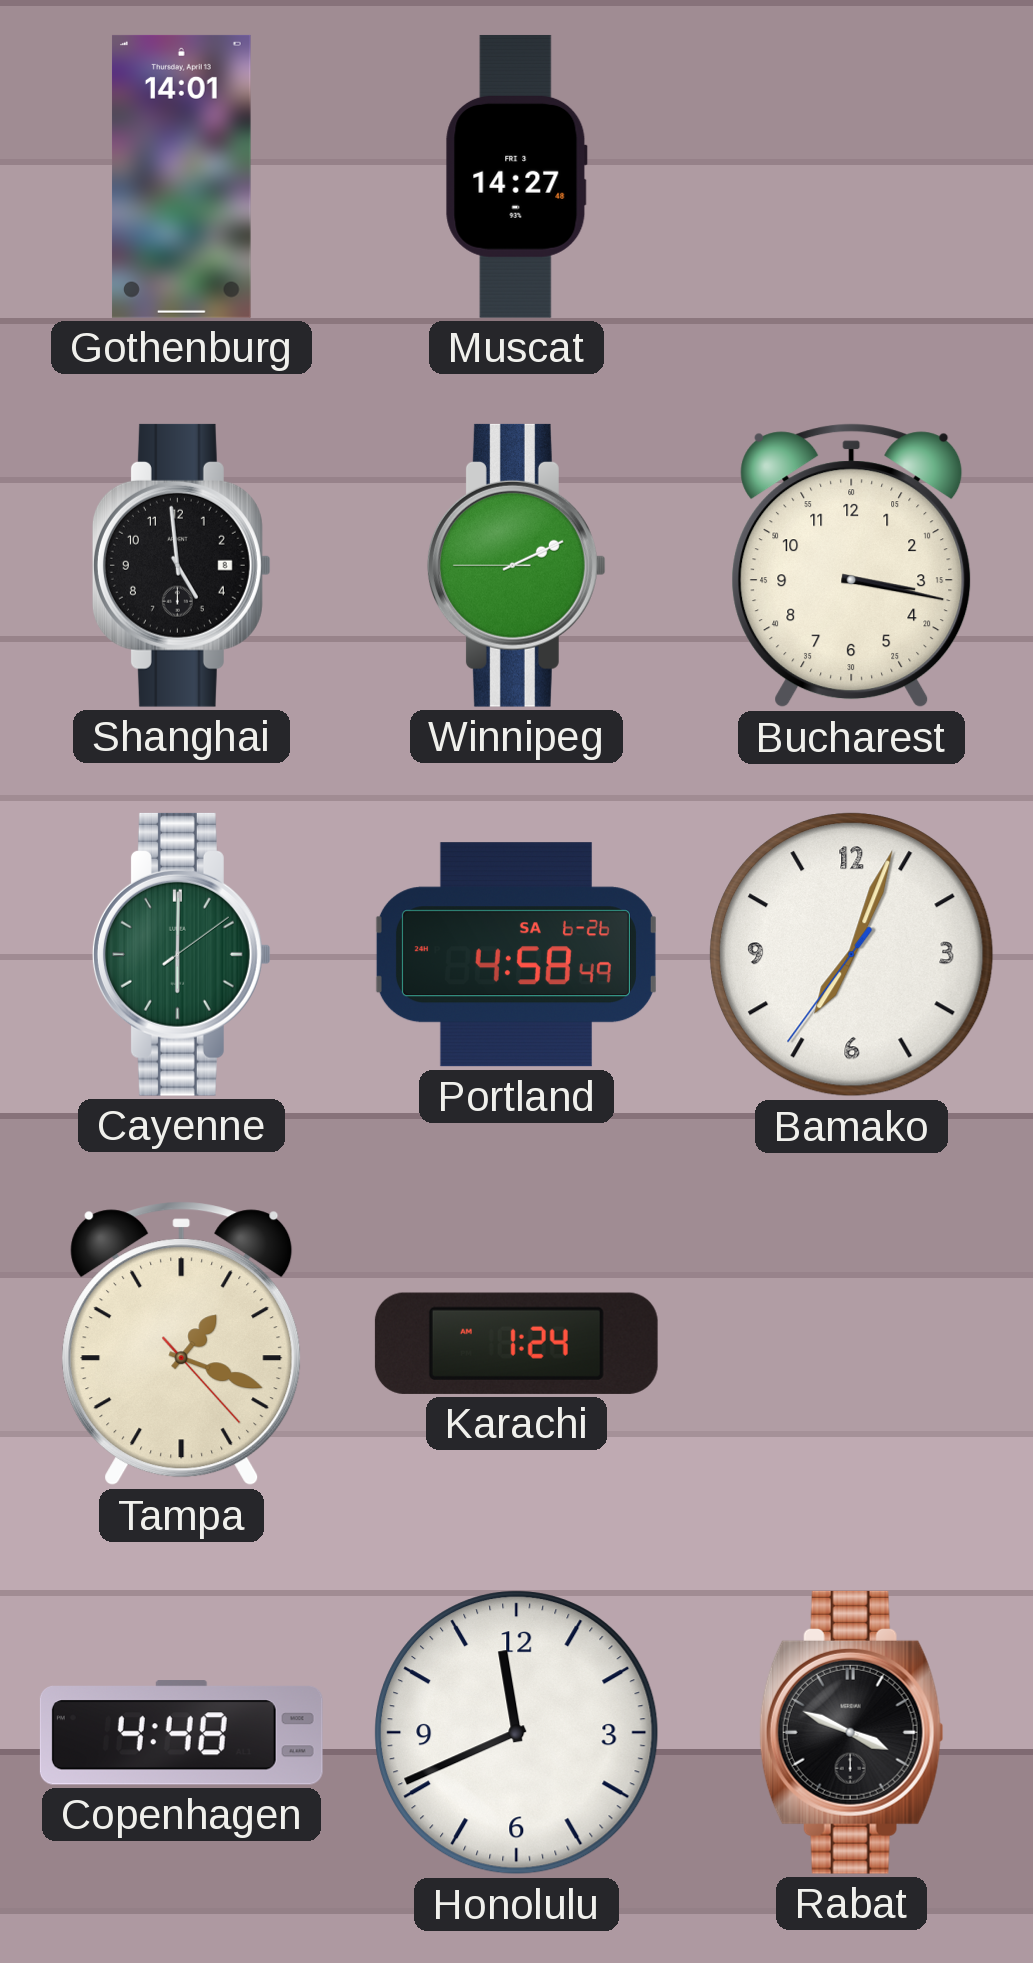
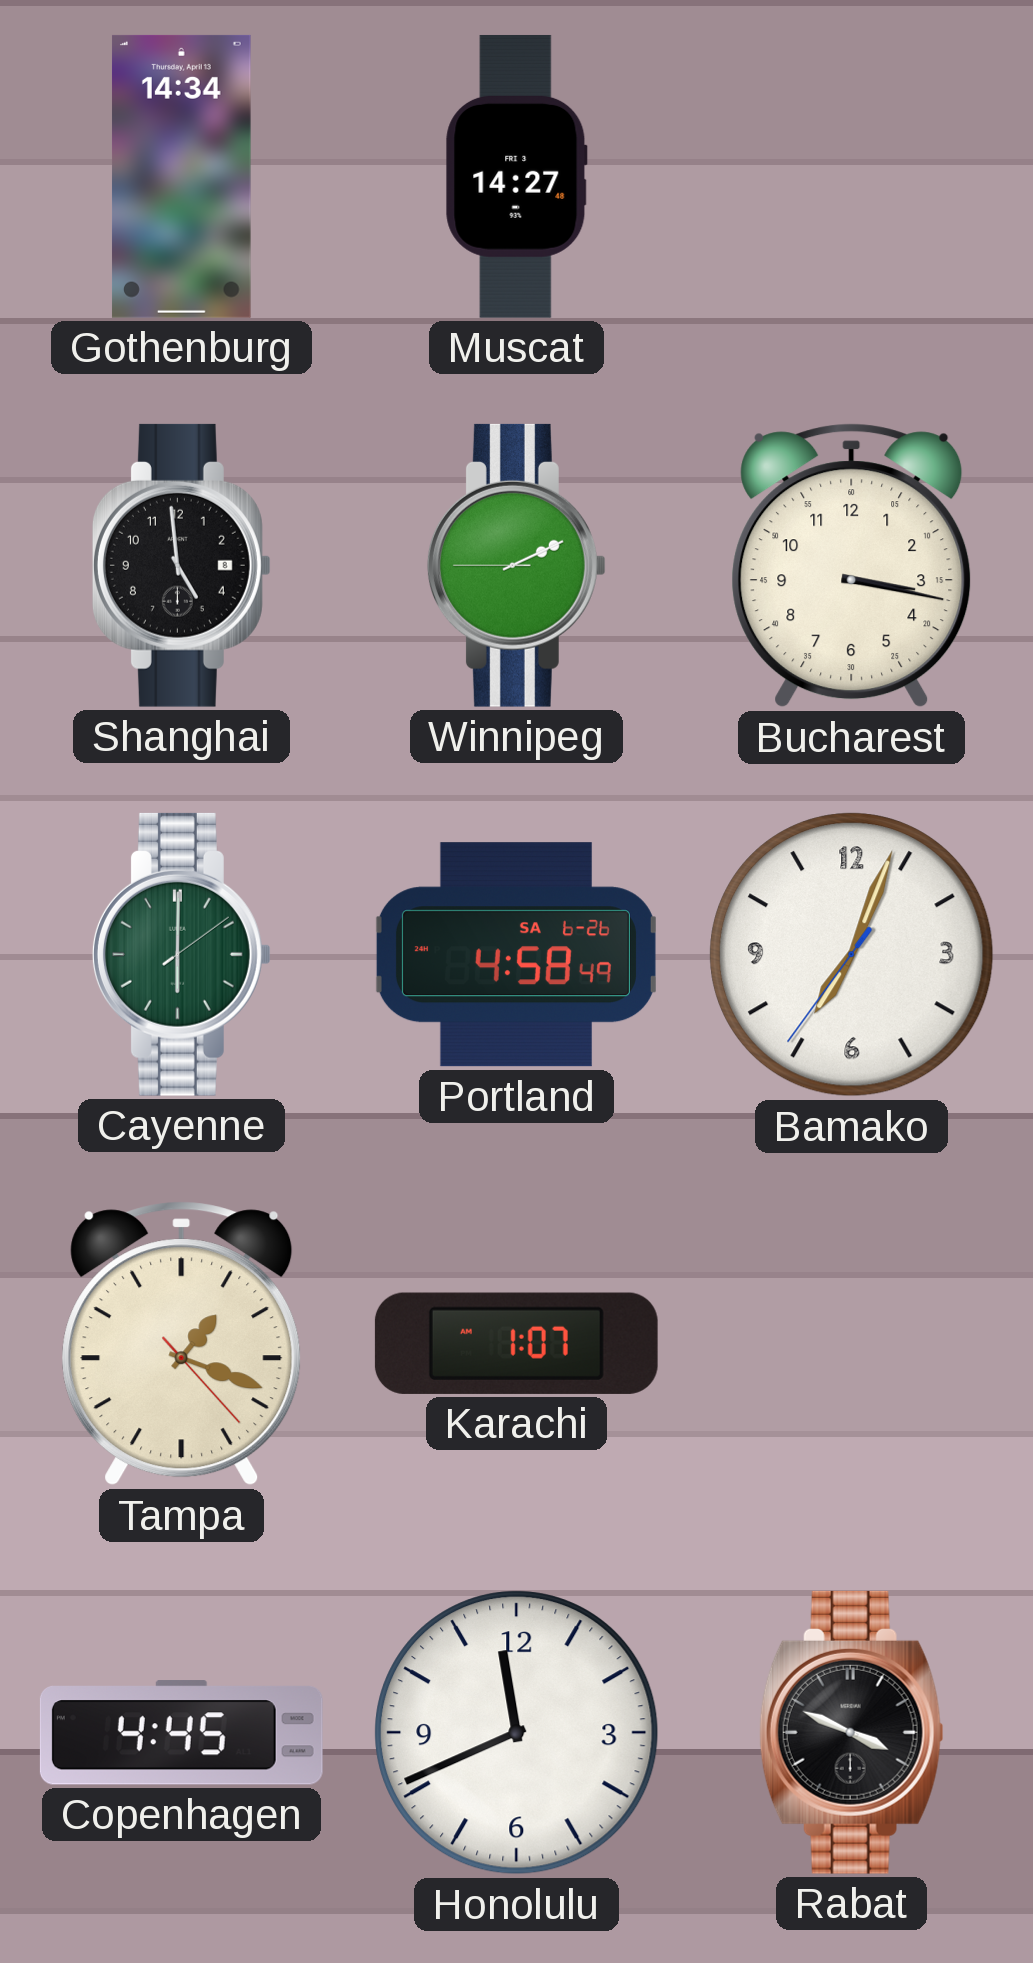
Gothenburg: 14:01 -> 14:34 (182, 176)
Karachi: 1:24 -> 1:07 (516, 1343)
Copenhagen: 4:48 -> 4:45 (181, 1733)
